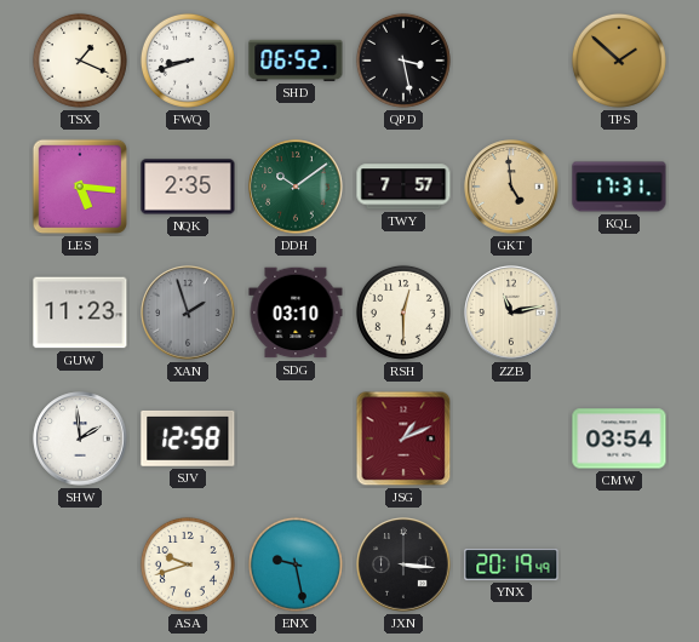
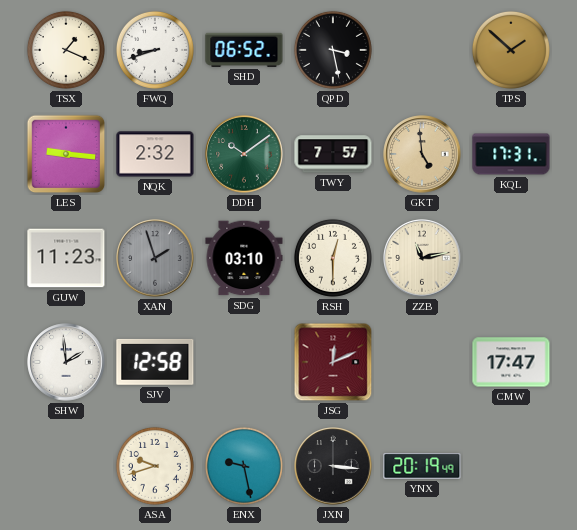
LES: 5:16 -> 9:16 (66, 154)
NQK: 2:35 -> 2:32 (155, 154)
JSG: 1:11 -> 12:11 (333, 362)
CMW: 03:54 -> 17:47 (511, 362)
